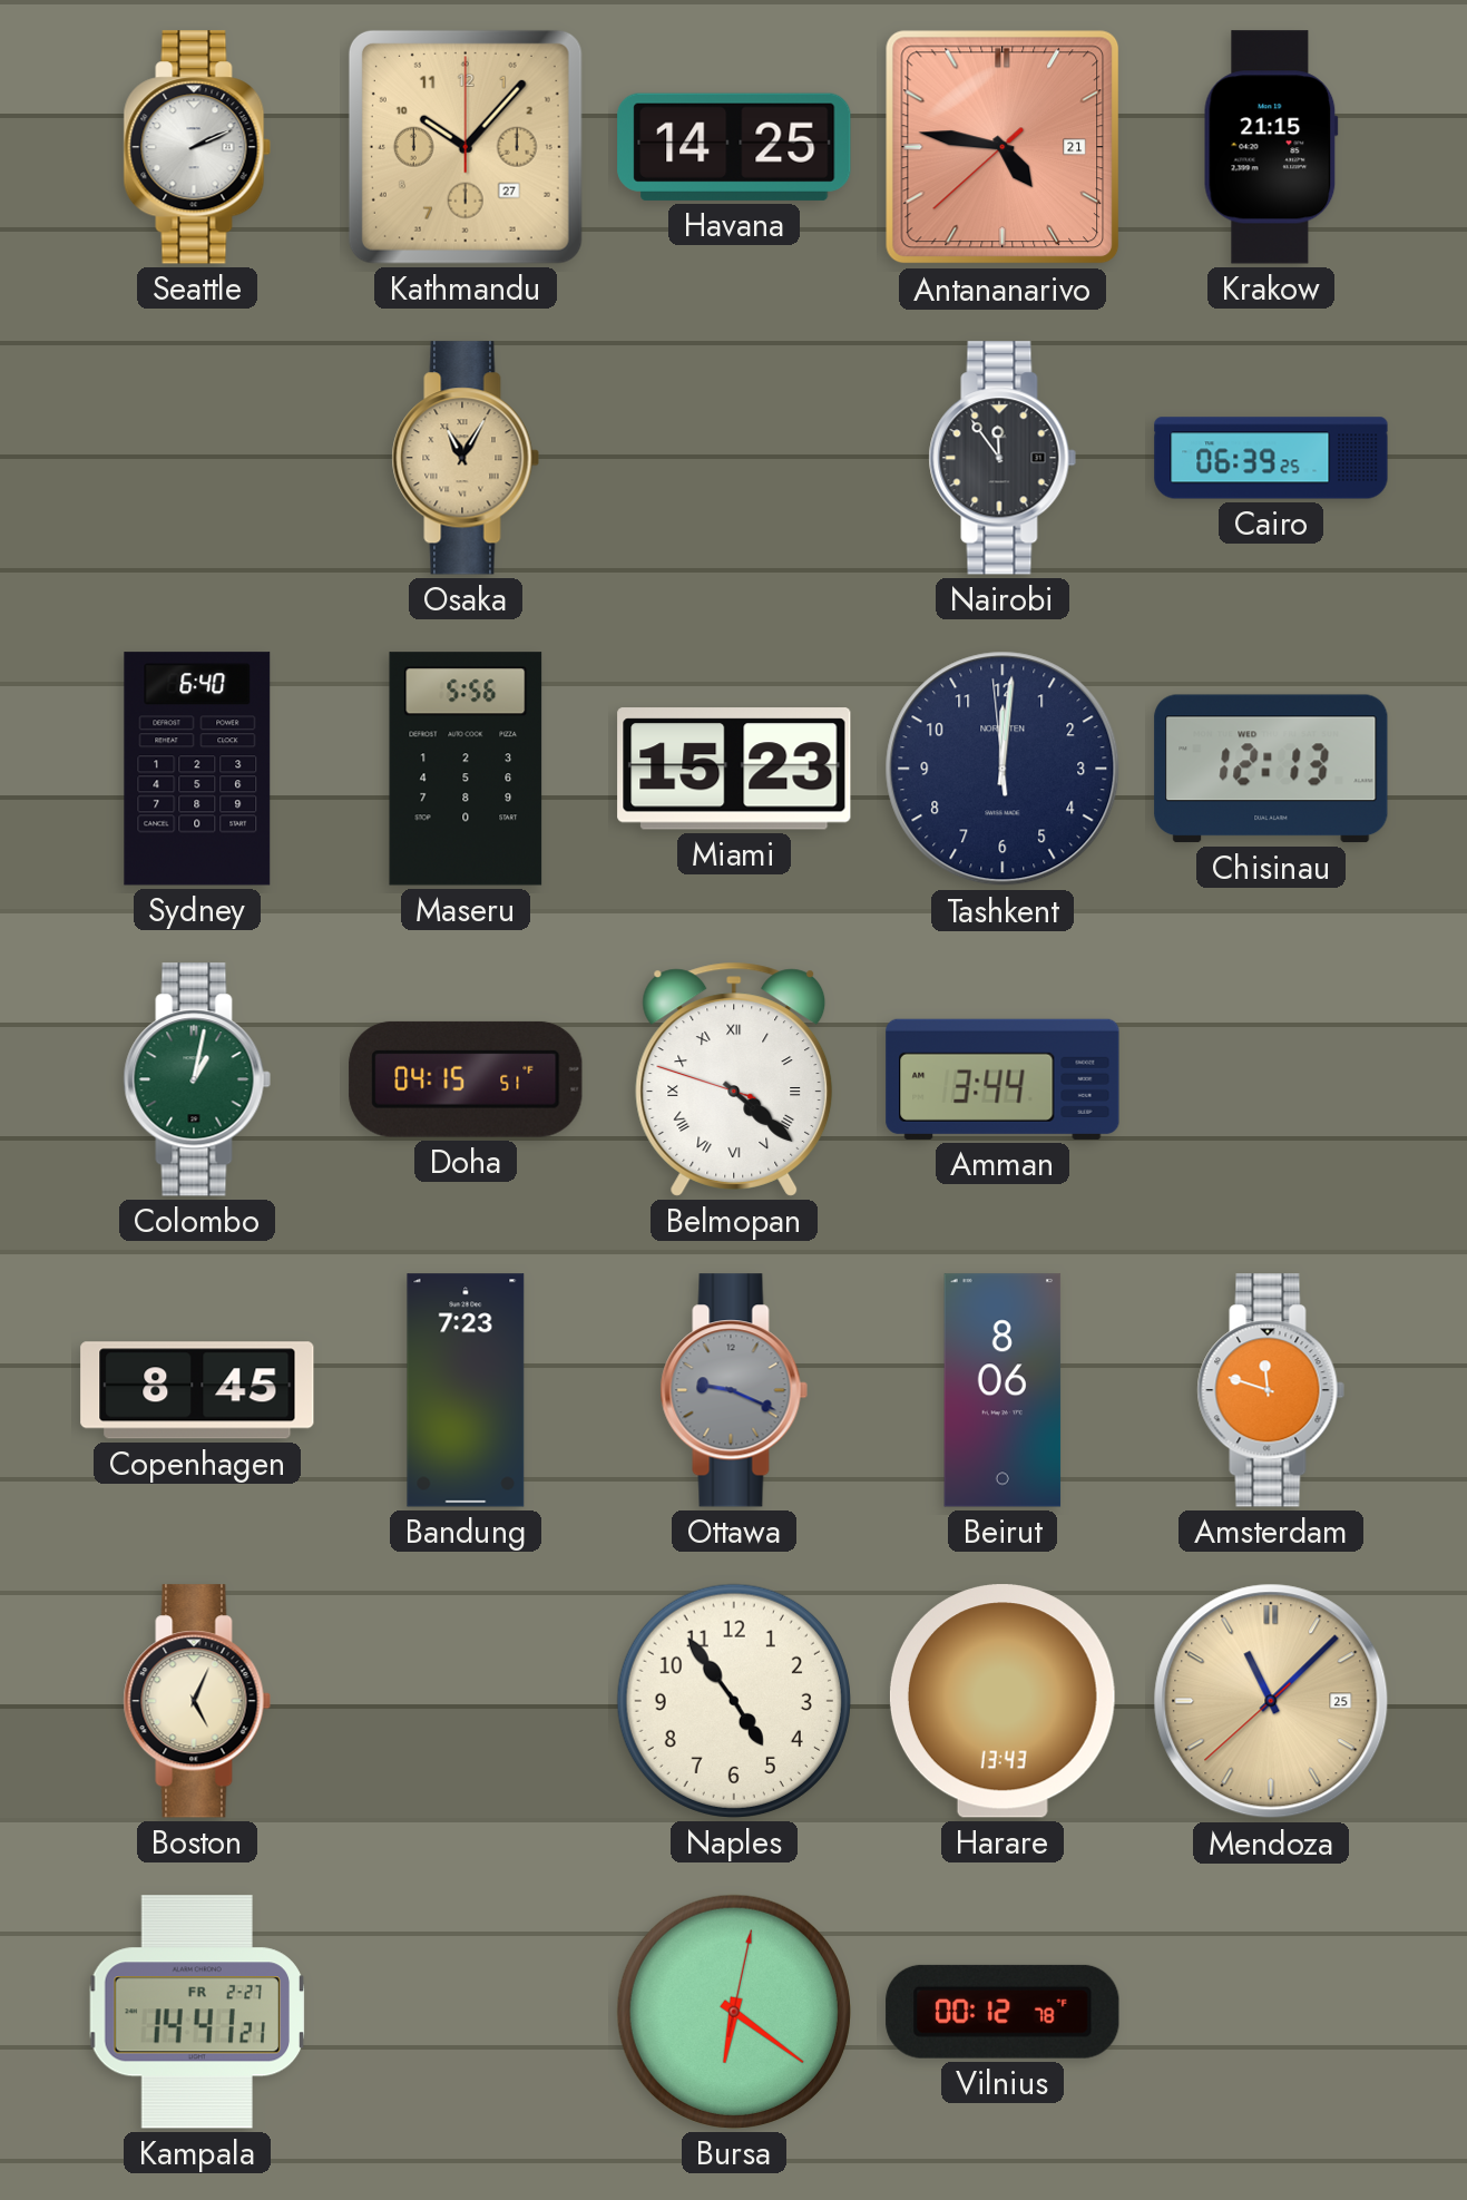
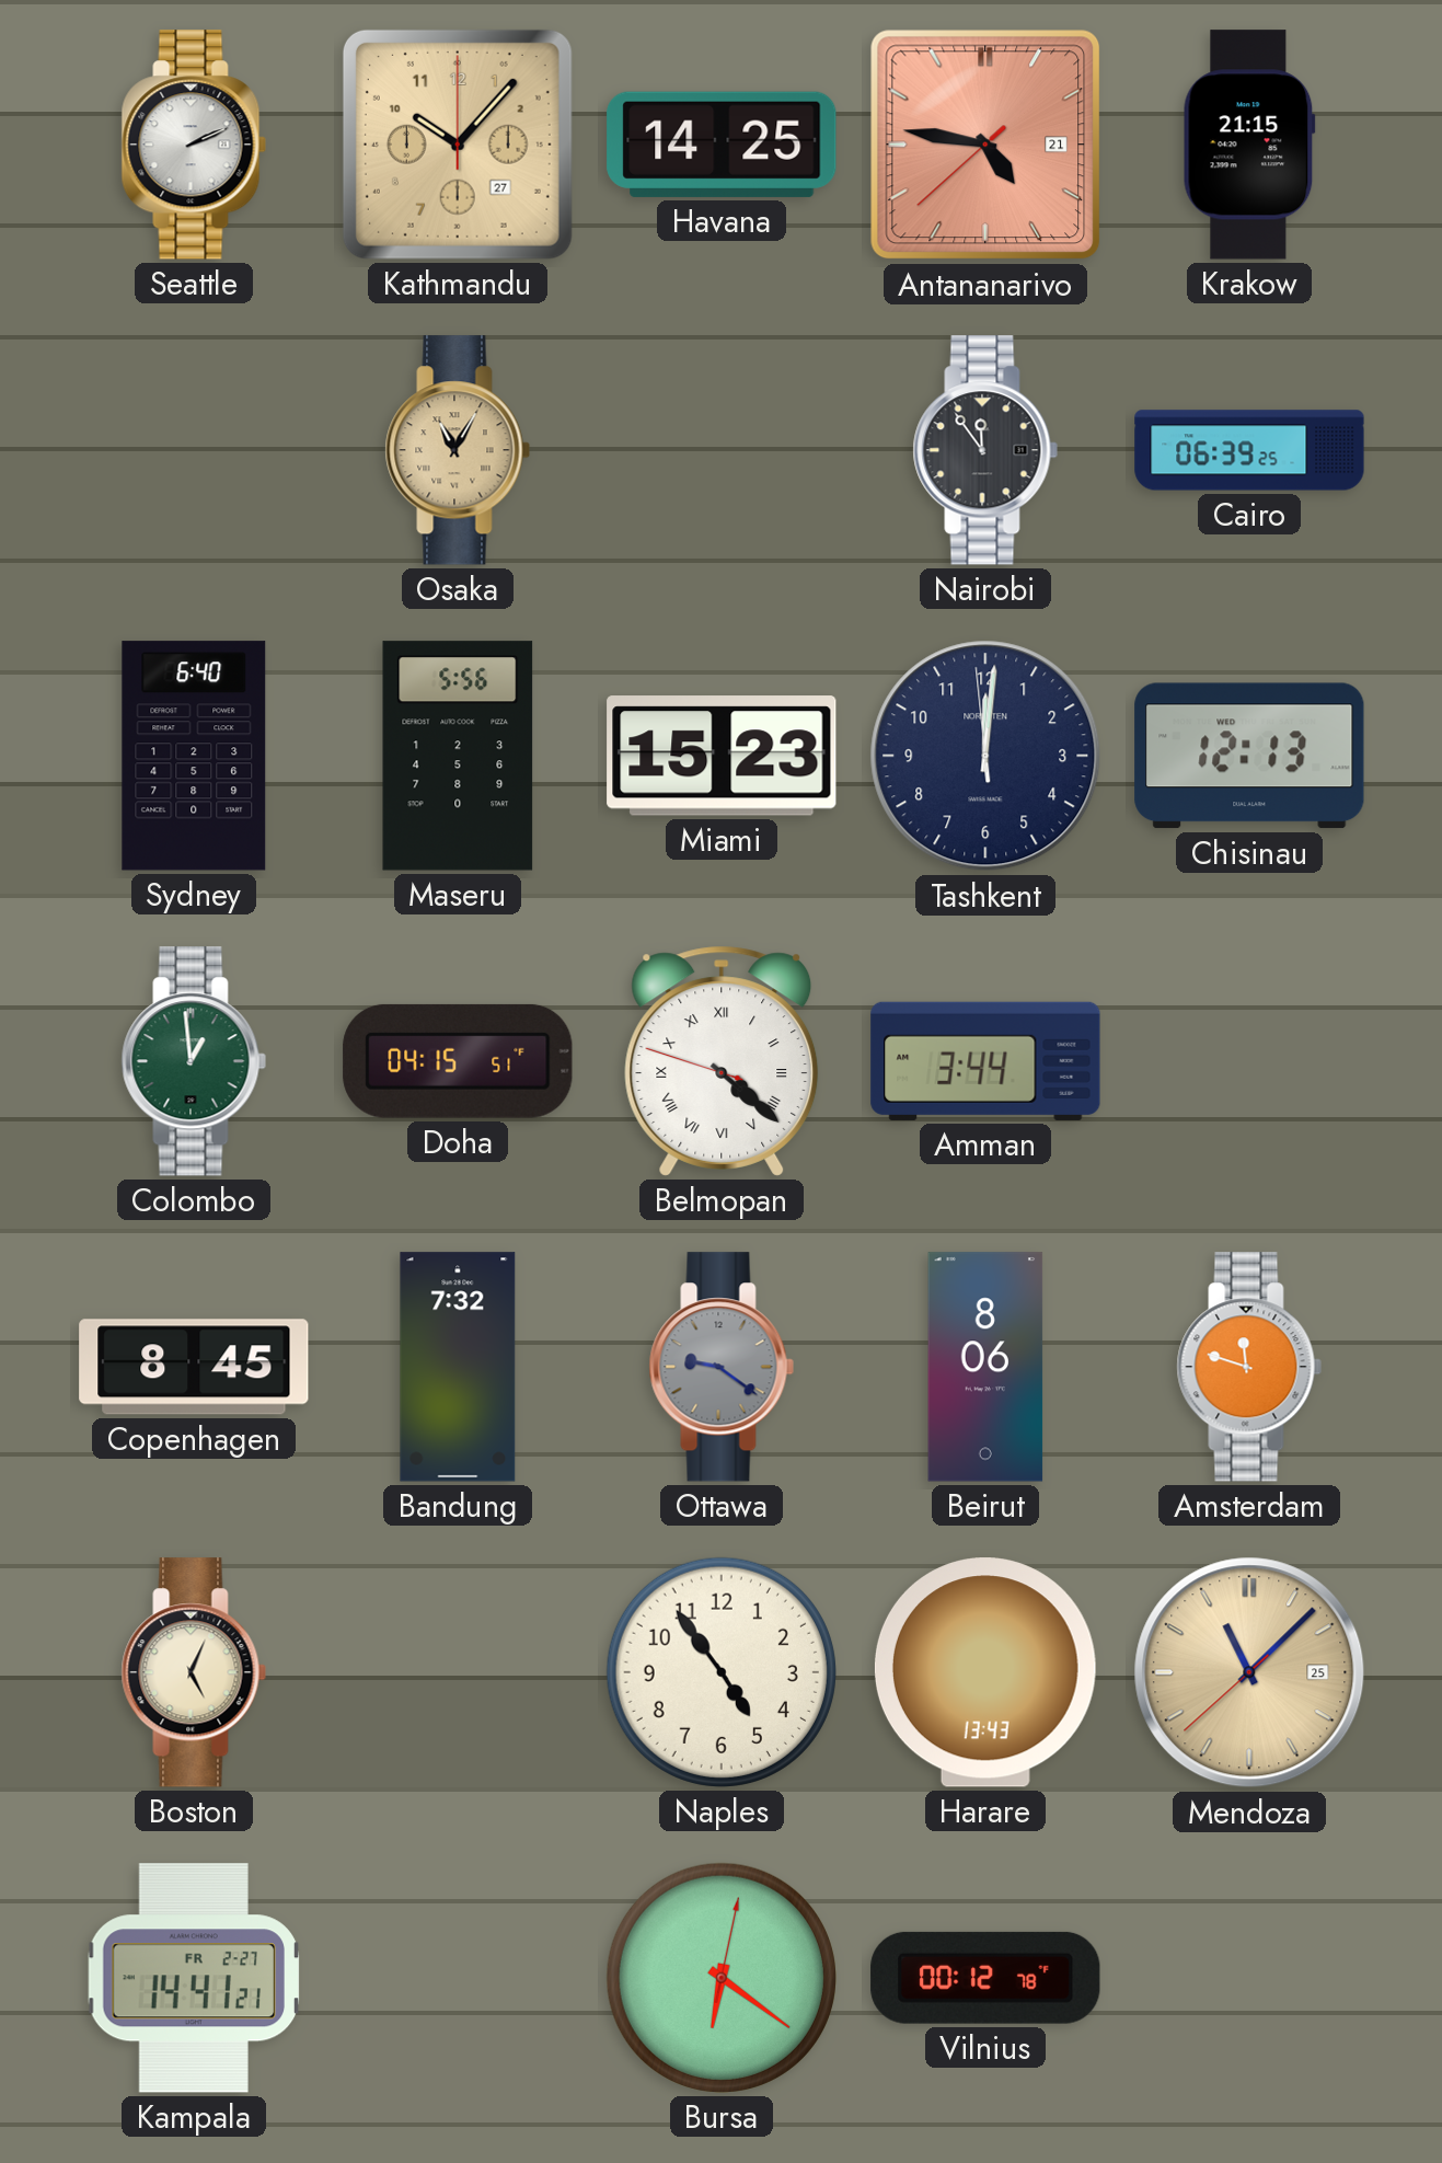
Colombo: 1:02 -> 12:59 (194, 1061)
Bandung: 7:23 -> 7:32 (458, 1367)
Ottawa: 9:19 -> 9:21 (722, 1367)
